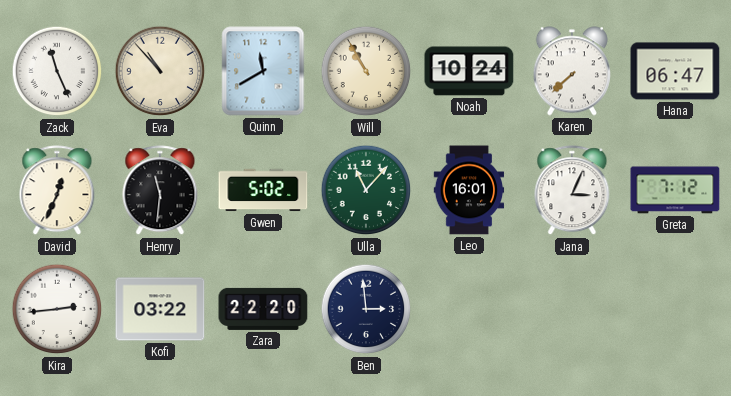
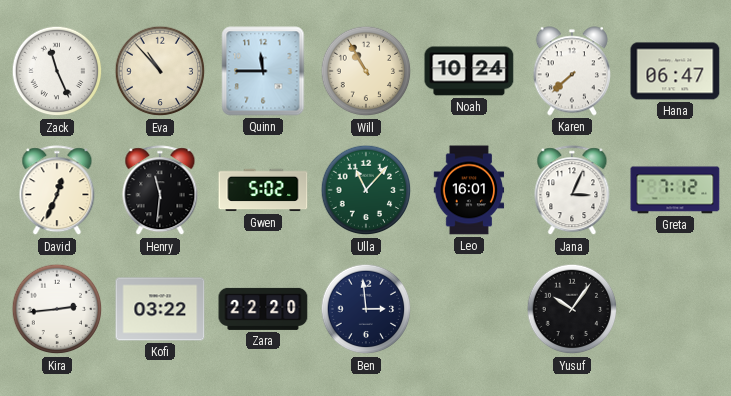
Quinn: 11:40 -> 11:45 (263, 71)
Yusuf: none -> 10:06 (572, 309)
